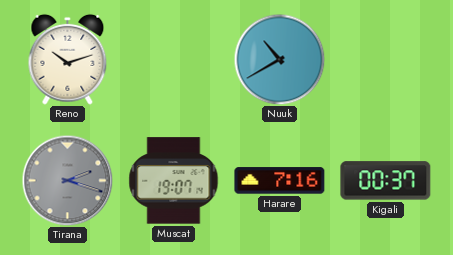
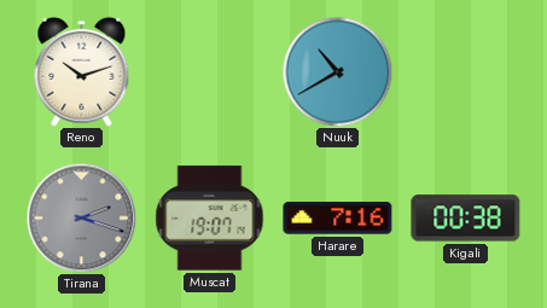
Kigali: 00:37 -> 00:38 (466, 219)
